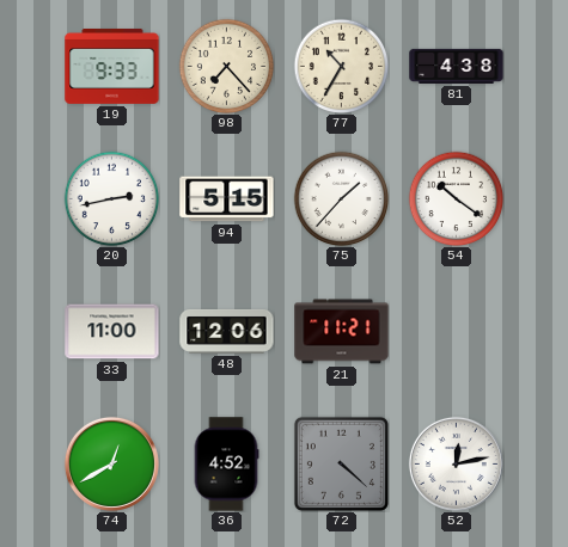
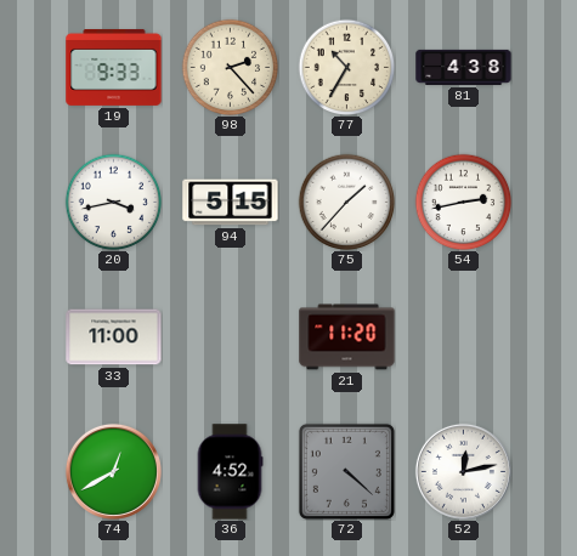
98: 7:23 -> 2:23 (230, 67)
20: 2:43 -> 3:43 (113, 202)
54: 10:21 -> 2:43 (463, 202)
48: 12:06 -> none (227, 331)
21: 11:21 -> 11:20 (347, 337)
